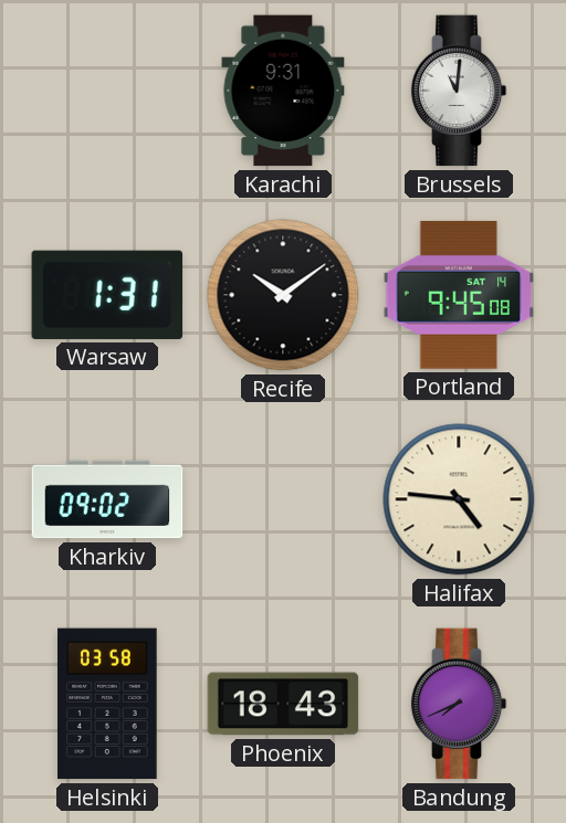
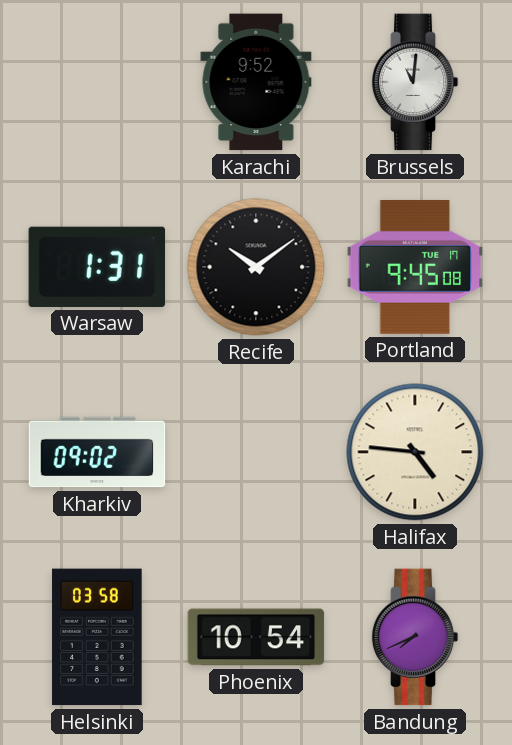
Karachi: 9:31 -> 9:52 (256, 82)
Portland date: SAT 14 -> TUE 17 (415, 267)
Phoenix: 18:43 -> 10:54 (256, 637)
